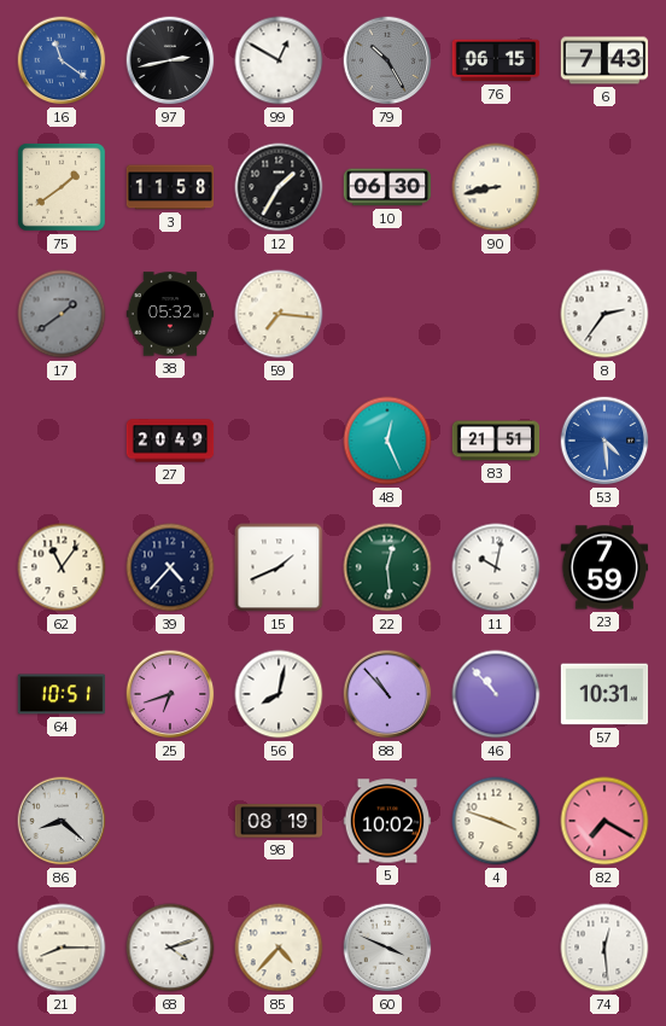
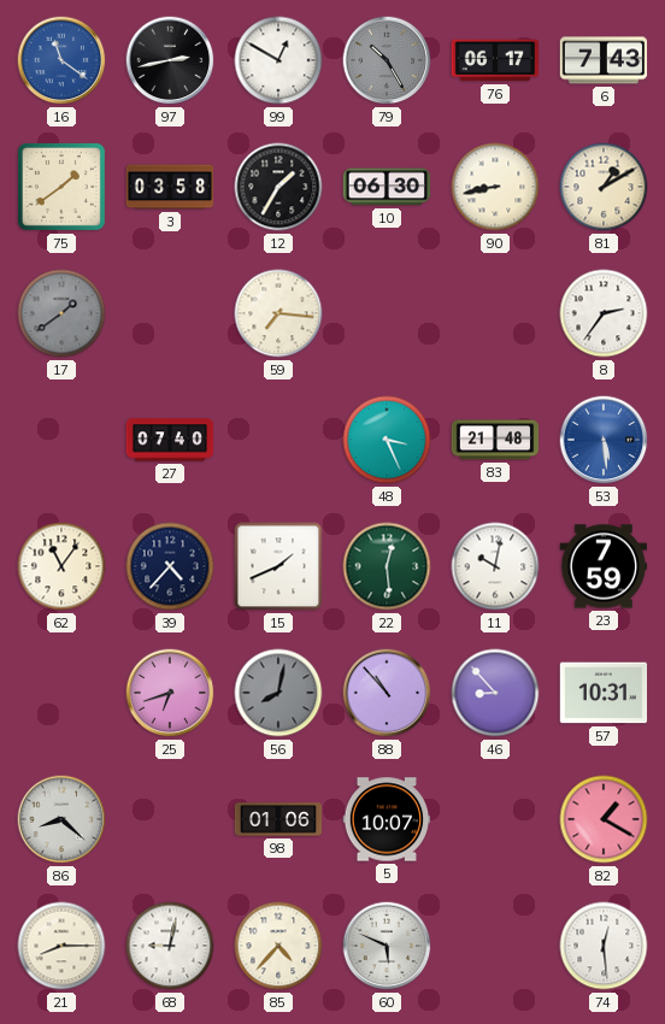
76: 06:15 -> 06:17 (495, 60)
3: 11:58 -> 03:58 (170, 187)
81: none -> 1:10 (604, 187)
38: 05:32 -> none (170, 314)
27: 20:49 -> 07:40 (170, 440)
48: 12:26 -> 3:26 (387, 440)
83: 21:51 -> 21:48 (495, 440)
53: 4:29 -> 5:29 (604, 440)
64: 10:51 -> none (62, 694)
56 dial: white -> grey (278, 693)
46: 10:53 -> 8:53 (495, 693)
98: 08:19 -> 01:06 (278, 819)
5: 10:02 -> 10:07 (387, 819)
4: 3:48 -> none (496, 821)
82: 7:20 -> 1:20 (604, 819)
68: 4:12 -> 9:02 (170, 946)
60: 3:49 -> 5:49 (387, 946)
